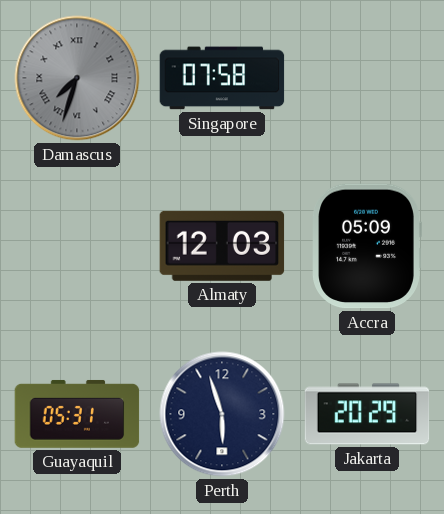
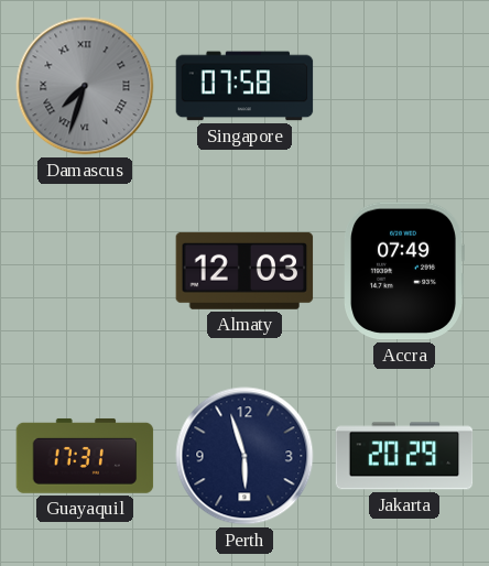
Accra: 05:09 -> 07:49 (404, 271)
Guayaquil: 05:31 -> 17:31 (85, 456)
